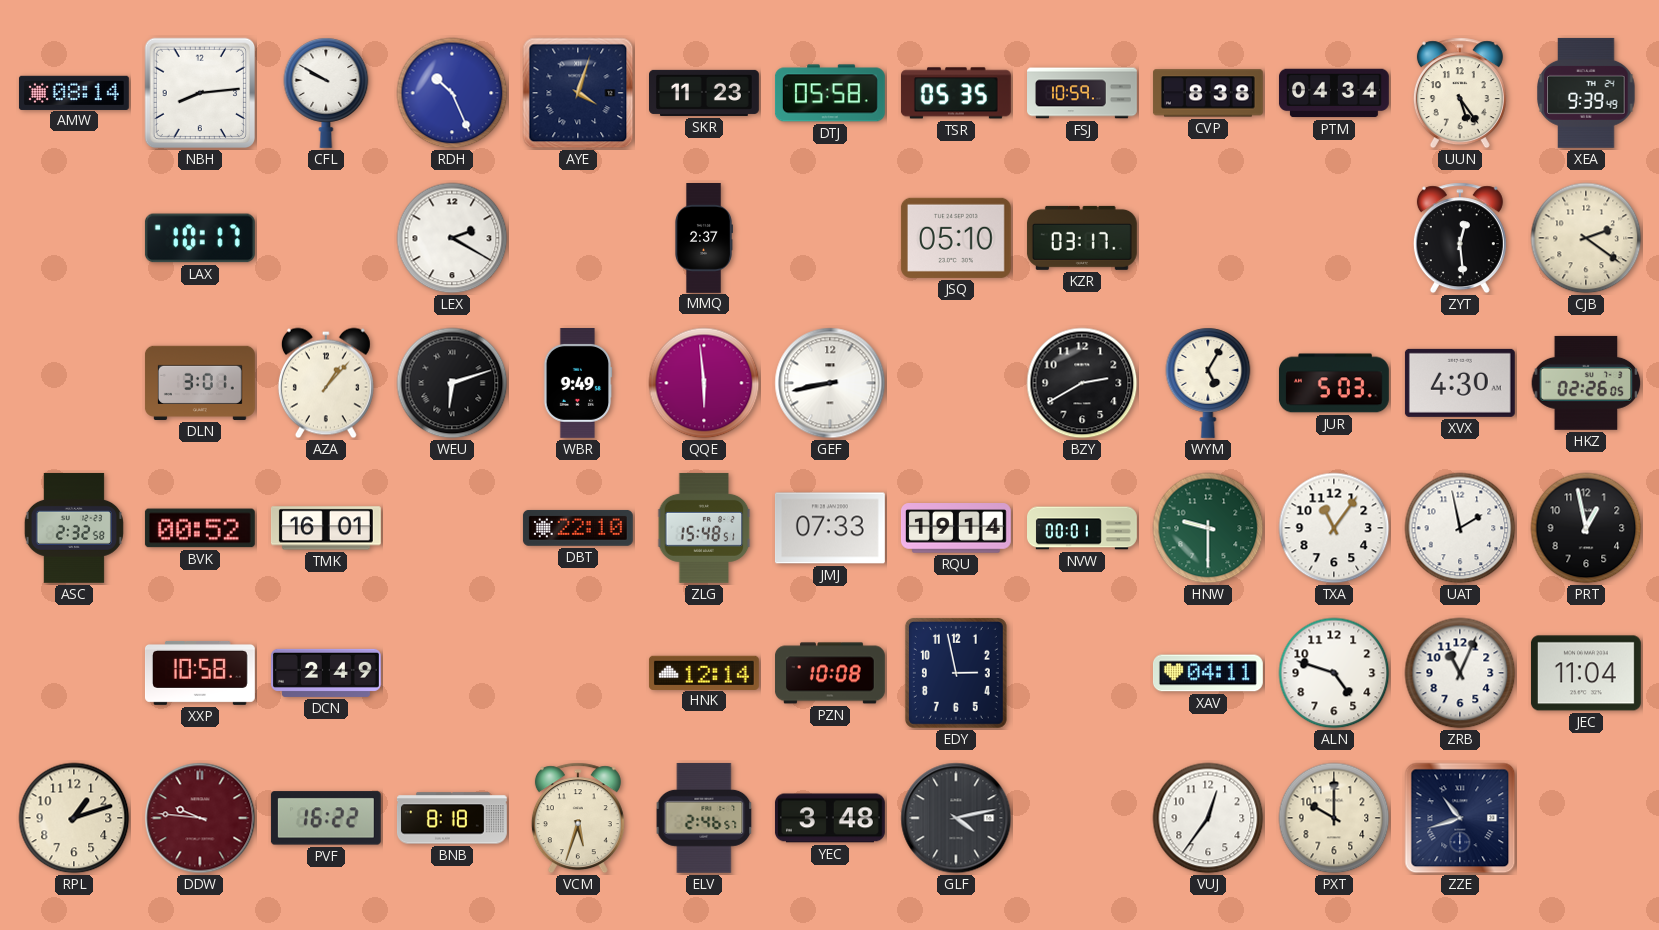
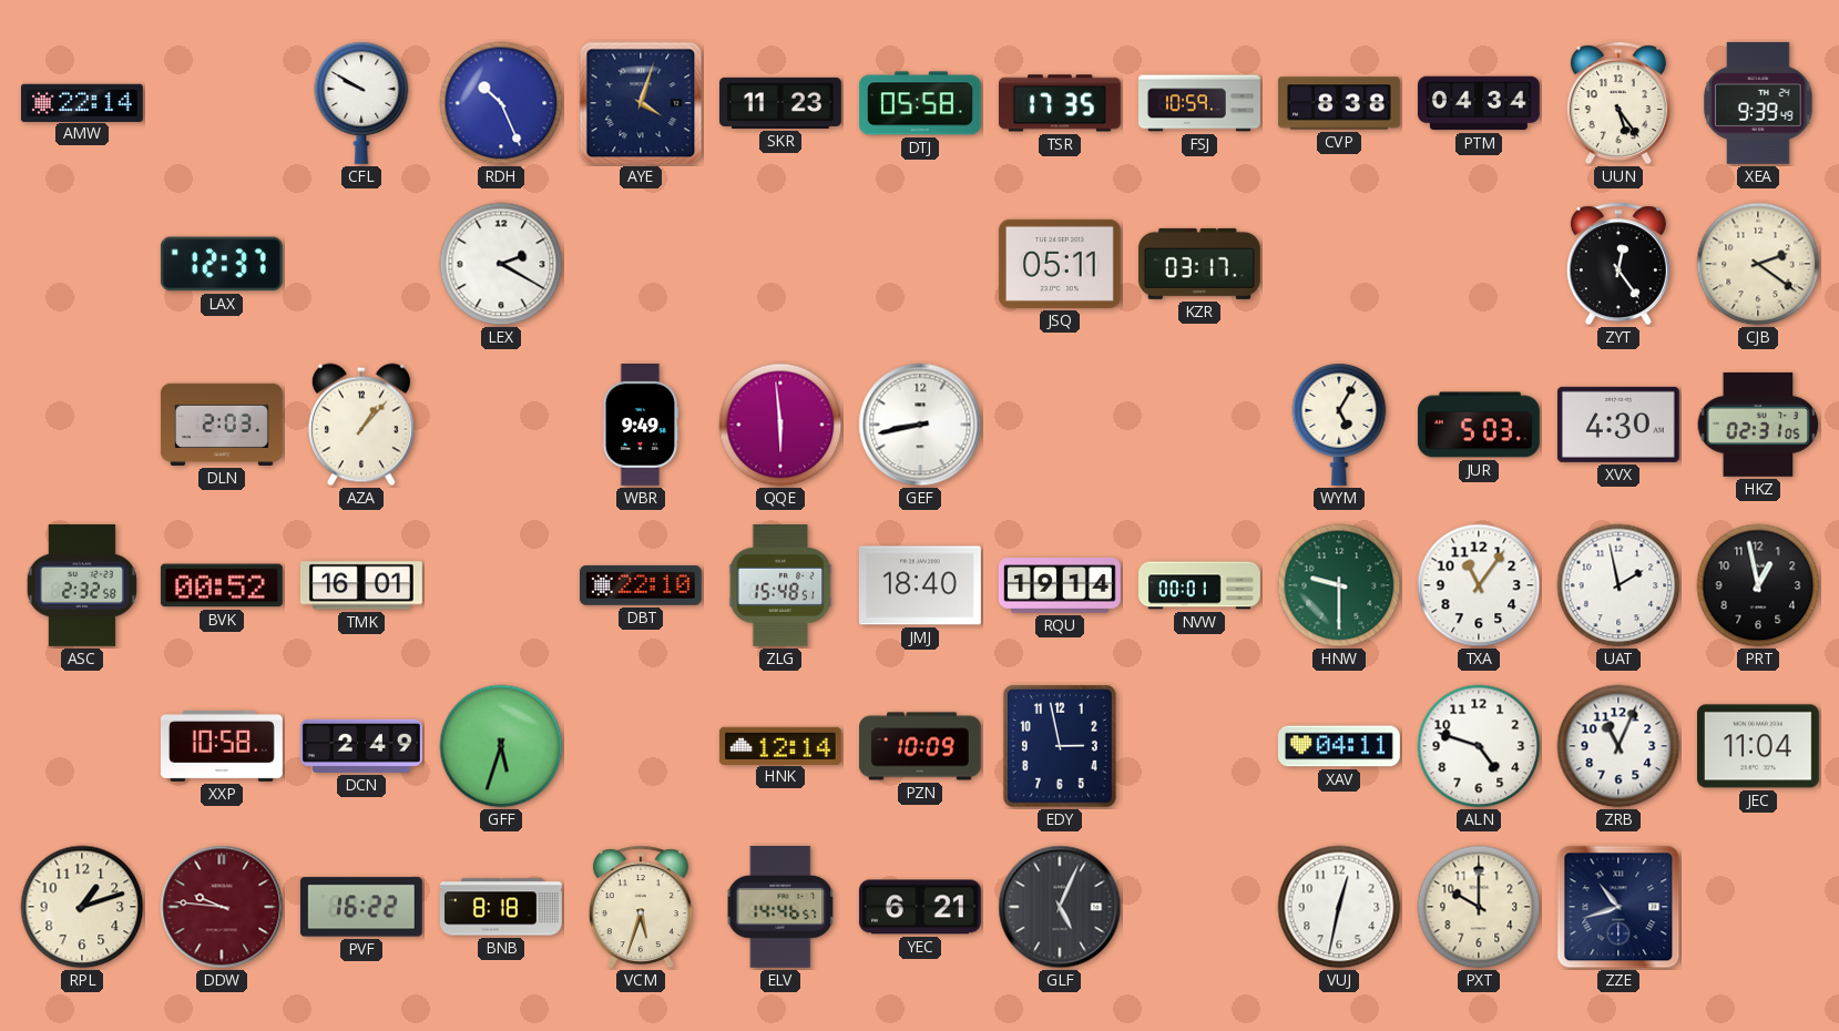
AMW: 08:14 -> 22:14 (82, 102)
NBH: 8:14 -> none (200, 93)
TSR: 05:35 -> 17:35 (1060, 103)
LAX: 10:17 -> 12:37 (222, 264)
MMQ: 2:37 -> none (704, 238)
JSQ: 05:10 -> 05:11 (1060, 264)
ZYT: 12:29 -> 12:24 (1618, 264)
DLN: 3:01 -> 2:03 (222, 425)
WEU: 6:12 -> none (452, 383)
BZY: 2:40 -> none (1082, 383)
HKZ: 02:26 -> 02:31 (1758, 425)
JMJ: 07:33 -> 18:40 (920, 585)
GFF: none -> 5:33 (501, 746)
PZN: 10:08 -> 10:09 (921, 746)
ELV: 2:46 -> 14:46 (780, 907)
YEC: 3:48 -> 6:21 (920, 907)
GLF: 4:13 -> 5:04 (1060, 907)
VUJ: 12:36 -> 12:32 (1339, 907)
